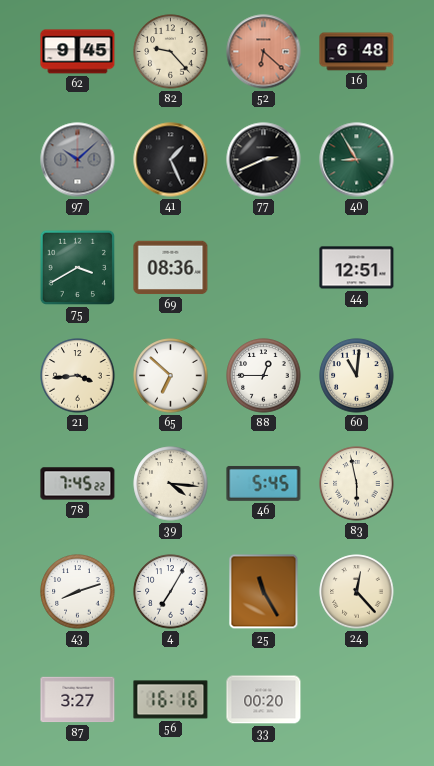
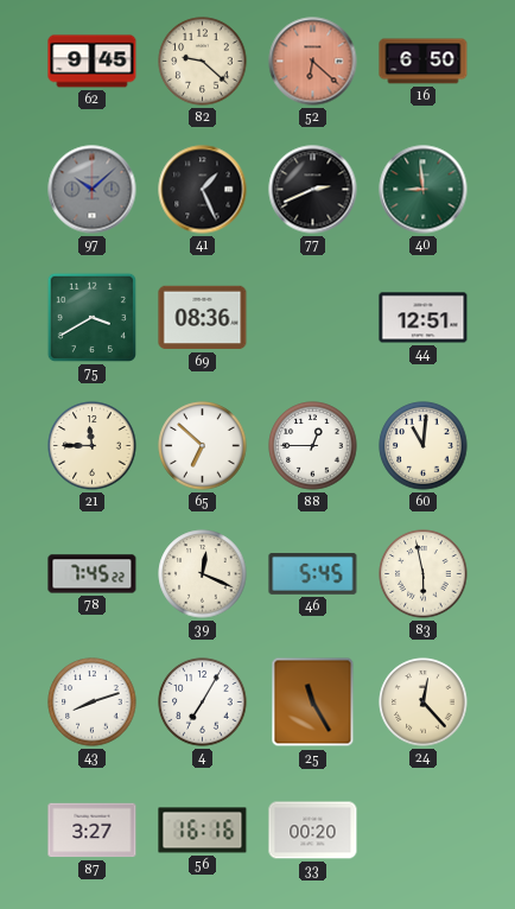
82: 9:23 -> 9:22 (203, 62)
16: 6:48 -> 6:50 (424, 62)
40: 8:55 -> 8:59 (424, 190)
21: 3:44 -> 11:45 (93, 446)
39: 4:16 -> 12:19 (203, 574)
